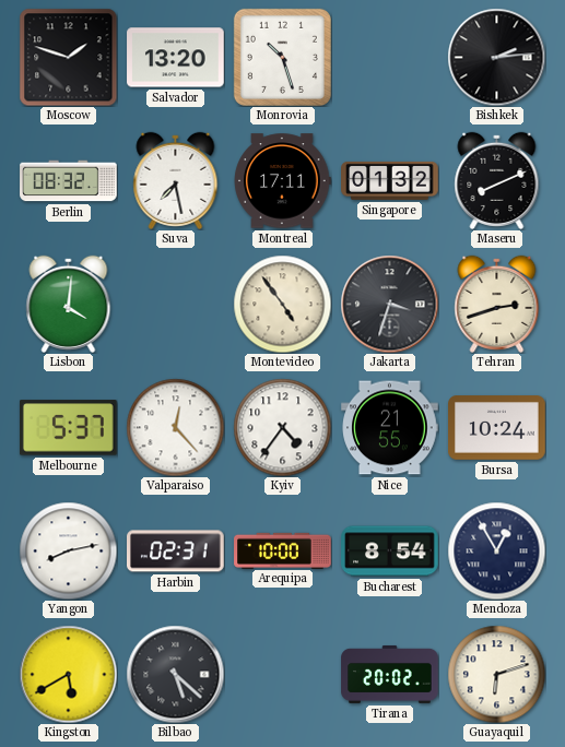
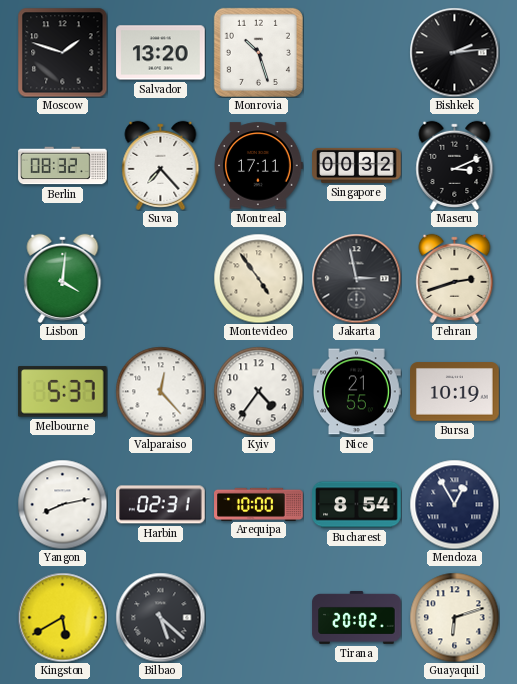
Suva: 7:28 -> 7:23 (161, 165)
Singapore: 01:32 -> 00:32 (357, 165)
Maseru: 8:11 -> 3:11 (455, 165)
Jakarta: 3:33 -> 2:58 (356, 278)
Bursa: 10:24 -> 10:19 (455, 392)
